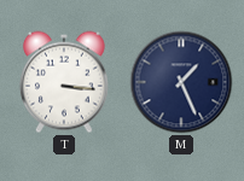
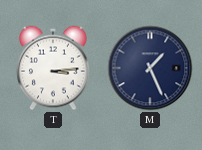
T: 3:16 -> 3:14 (53, 68)
